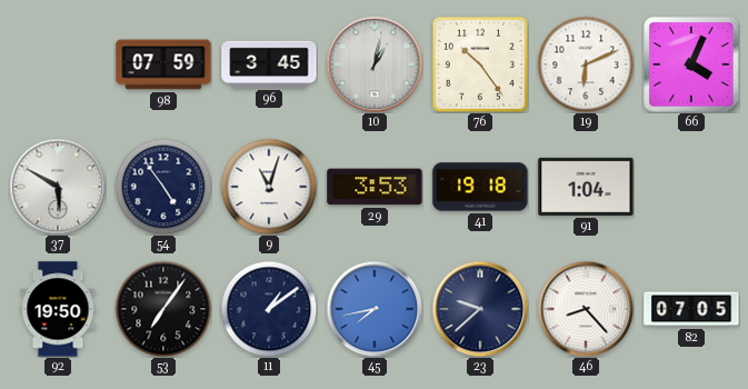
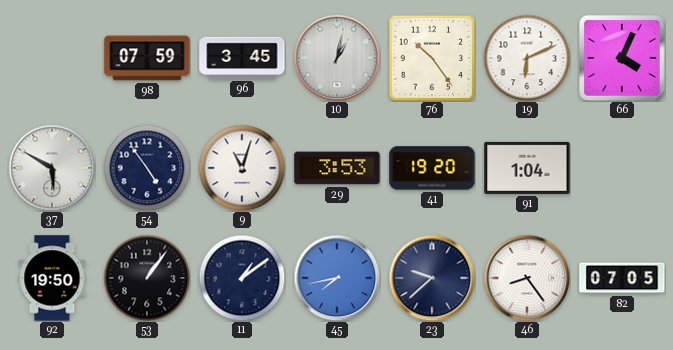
41: 19:18 -> 19:20 (432, 168)
53: 7:06 -> 1:06 (147, 278)
46: 8:23 -> 8:24 (527, 278)
